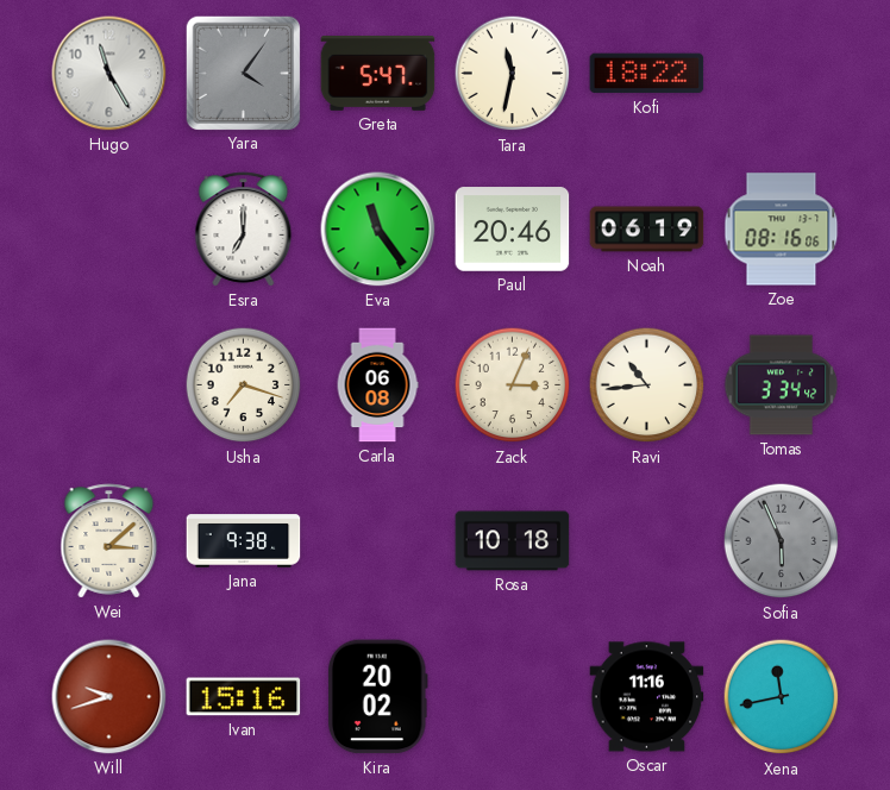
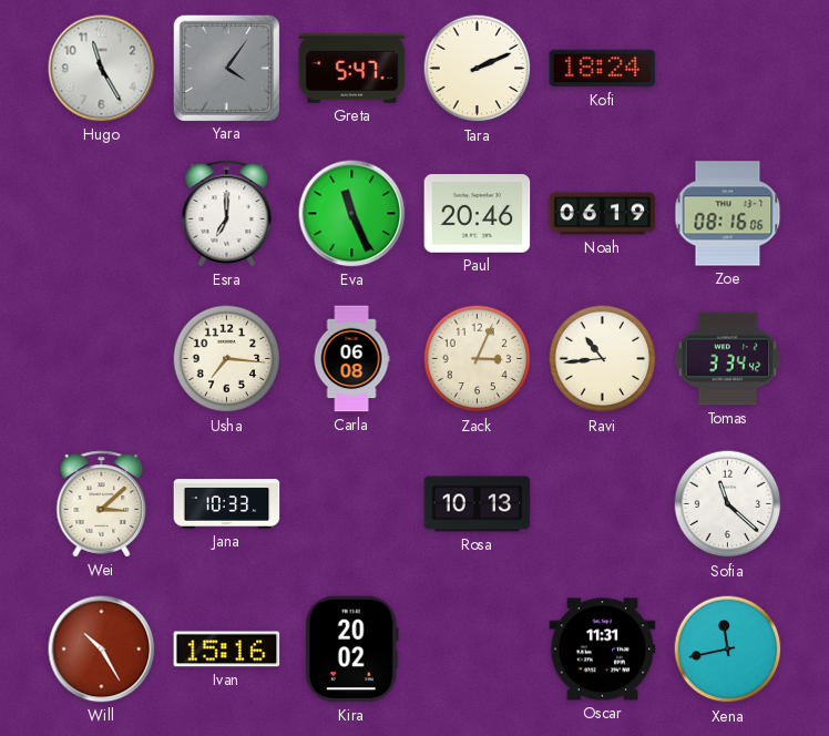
Tara: 11:32 -> 2:11 (478, 69)
Kofi: 18:22 -> 18:24 (603, 69)
Eva: 11:24 -> 11:26 (352, 214)
Usha: 7:18 -> 7:16 (227, 359)
Jana: 9:38 -> 10:33 (227, 504)
Rosa: 10:18 -> 10:13 (478, 504)
Sofia: 5:56 -> 11:22 (728, 504)
Sofia dial: grey -> white (728, 504)
Will: 9:42 -> 10:25 (102, 650)
Oscar: 11:16 -> 11:31 (603, 650)
